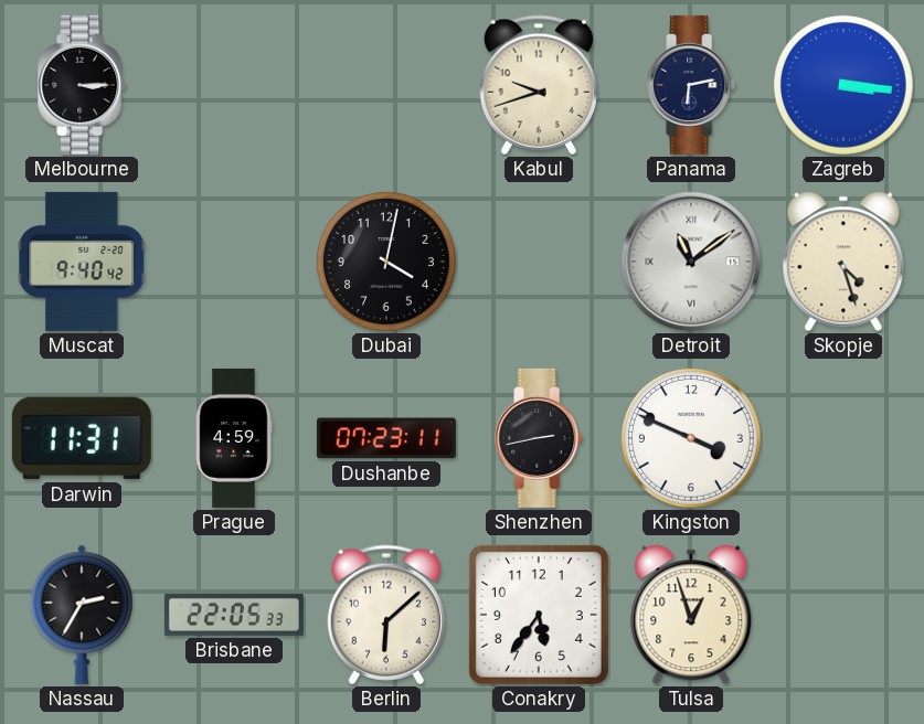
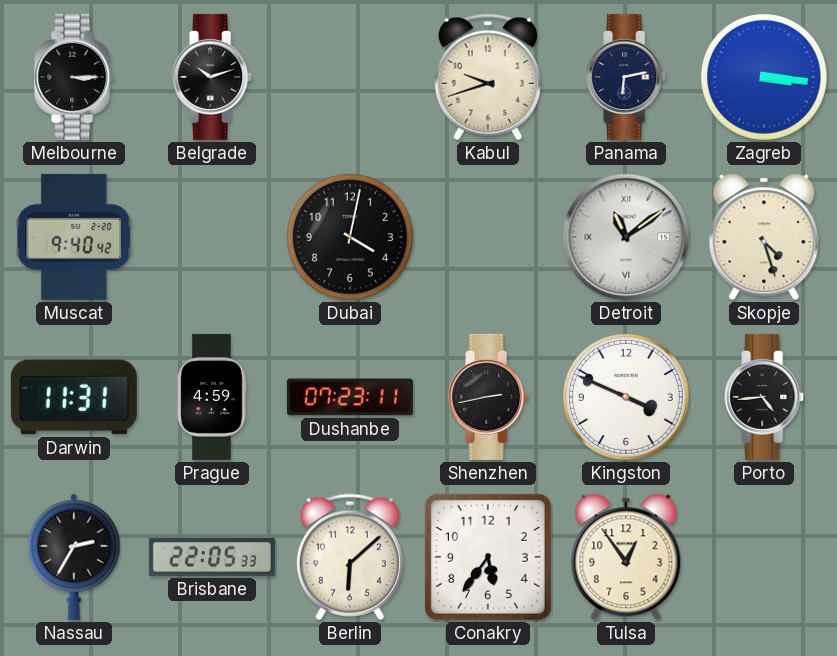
Belgrade: none -> 10:12 (213, 77)
Porto: none -> 4:44 (765, 397)
Tulsa: 12:57 -> 12:54 (626, 557)
